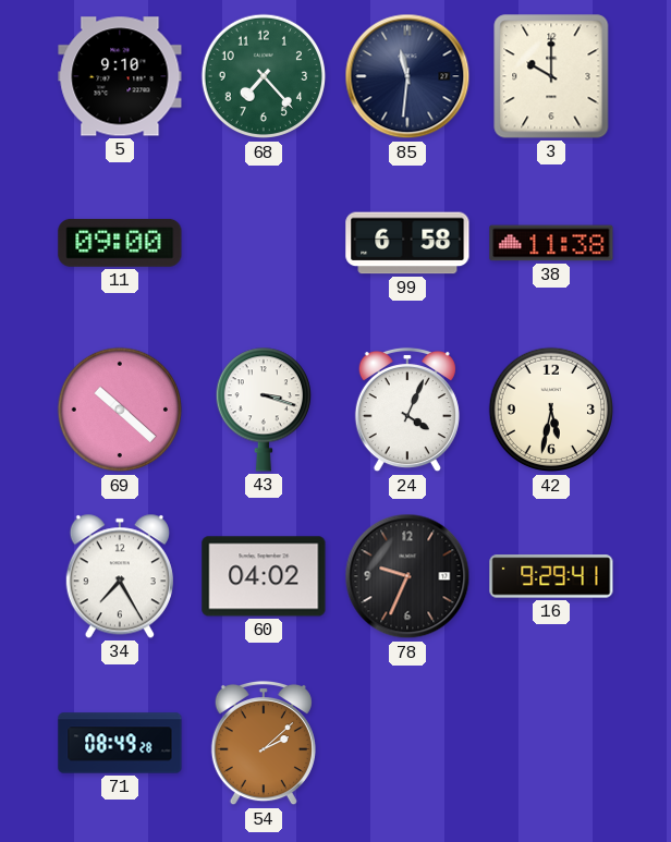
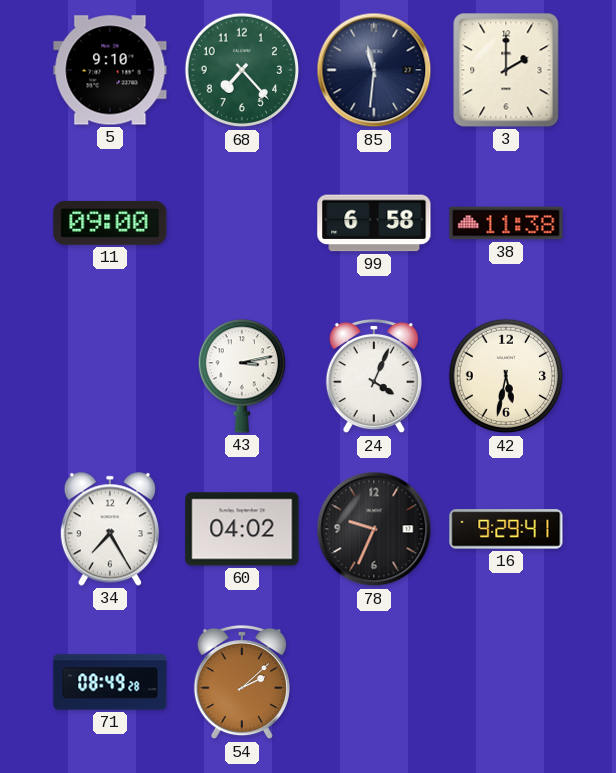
3: 10:00 -> 2:00 (506, 70)
69: 10:22 -> none (120, 410)
43: 3:18 -> 3:13 (241, 376)
